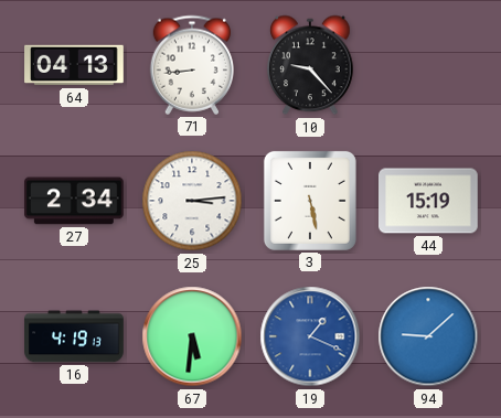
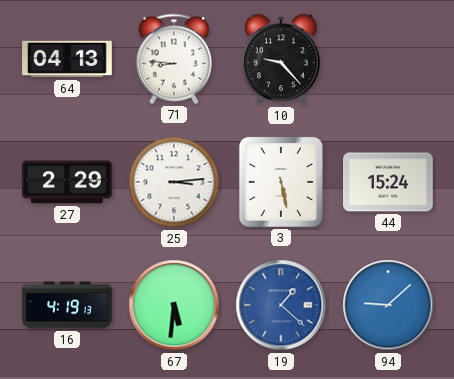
71: 8:44 -> 8:46 (173, 59)
27: 2:34 -> 2:29 (68, 182)
44: 15:19 -> 15:24 (388, 182)
19: 1:19 -> 1:22 (281, 305)
